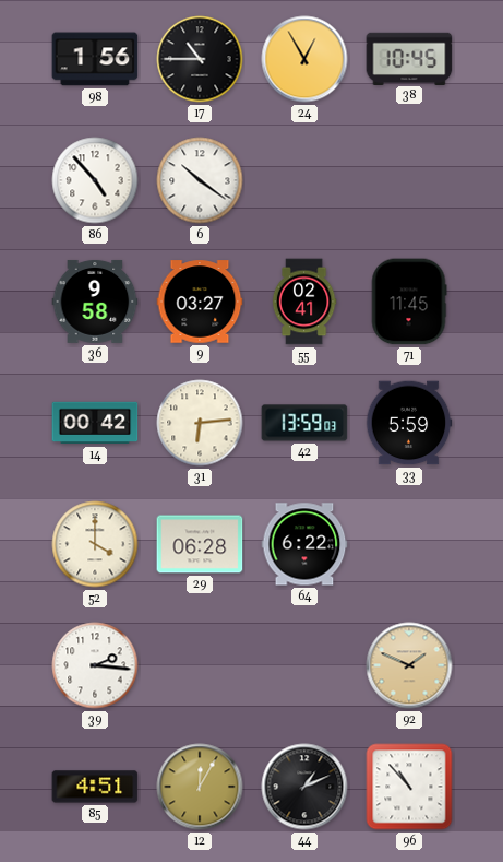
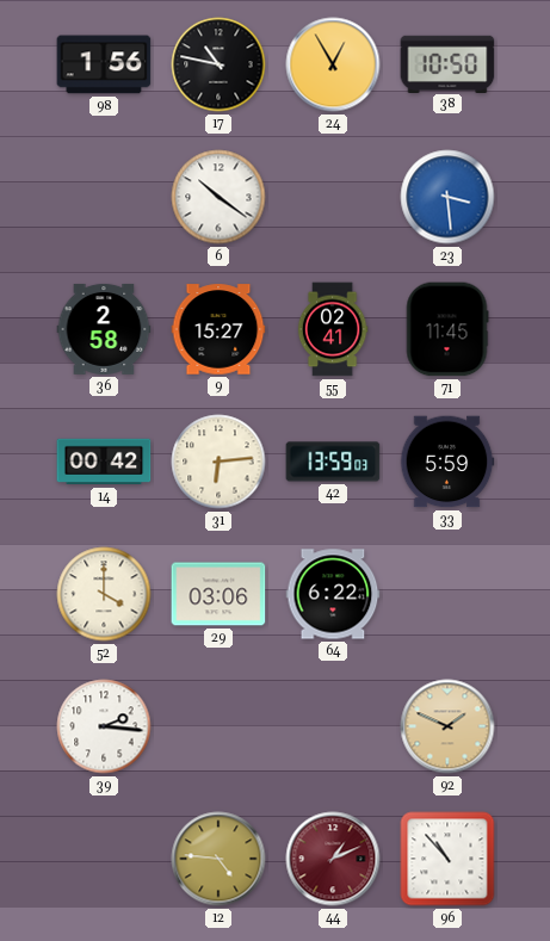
17: 10:45 -> 10:47 (218, 64)
38: 10:45 -> 10:50 (447, 63)
86: 4:53 -> none (95, 180)
23: none -> 3:29 (447, 197)
36: 9:58 -> 2:58 (104, 329)
9: 03:27 -> 15:27 (218, 329)
29: 06:28 -> 03:06 (218, 594)
85: 4:51 -> none (95, 787)
12: 12:05 -> 4:46 (218, 859)
44 dial: black -> burgundy (333, 859)
